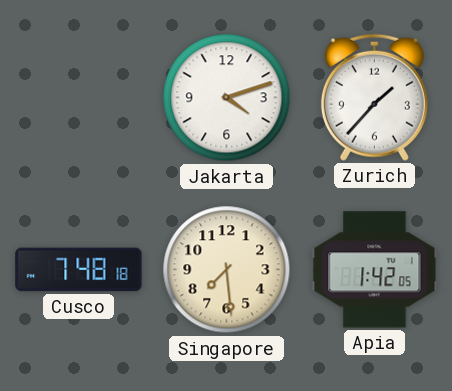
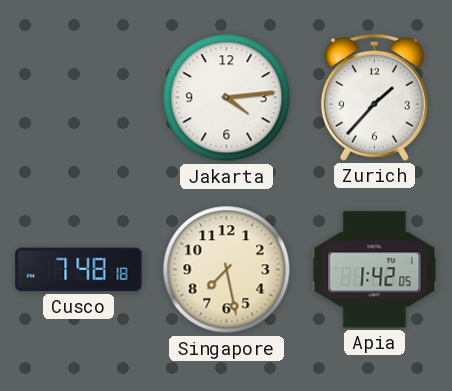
Jakarta: 4:12 -> 4:14 (227, 98)
Singapore: 7:29 -> 7:28 (227, 270)
